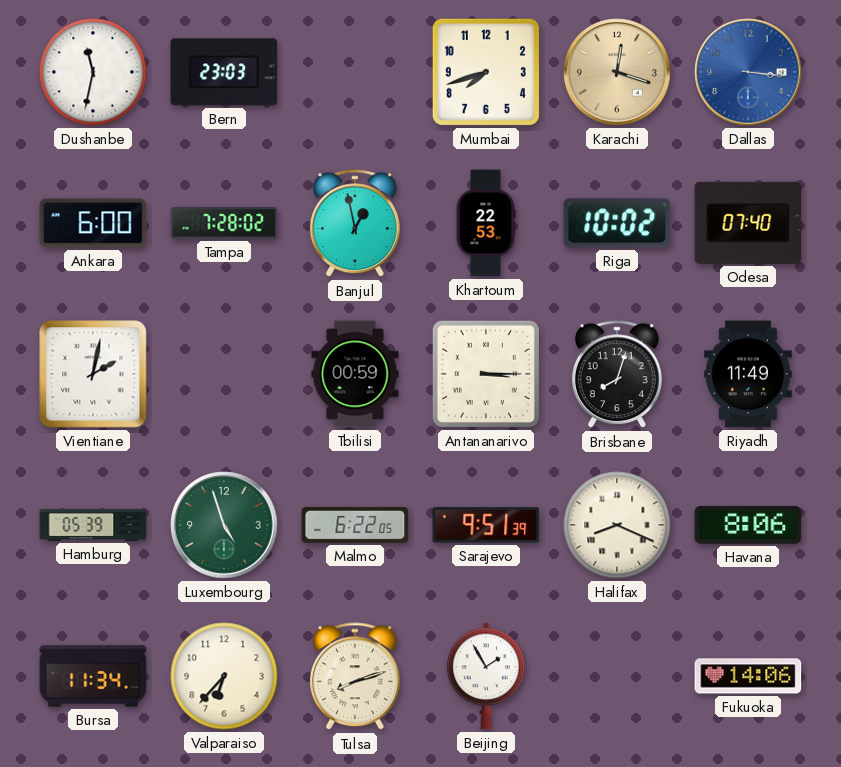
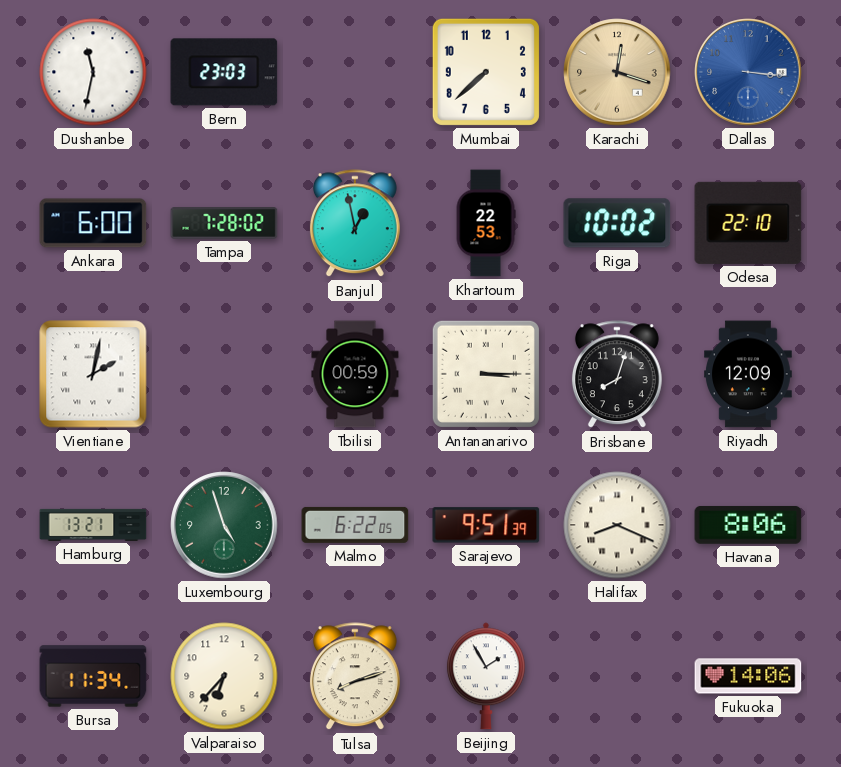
Mumbai: 7:42 -> 7:38 (486, 72)
Odesa: 07:40 -> 22:10 (748, 223)
Riyadh: 11:49 -> 12:09 (749, 374)
Hamburg: 05:39 -> 13:21 (93, 525)
